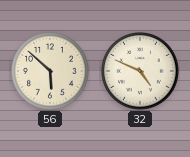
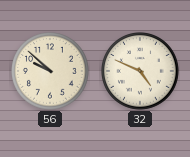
56: 5:52 -> 9:52 (51, 72)
